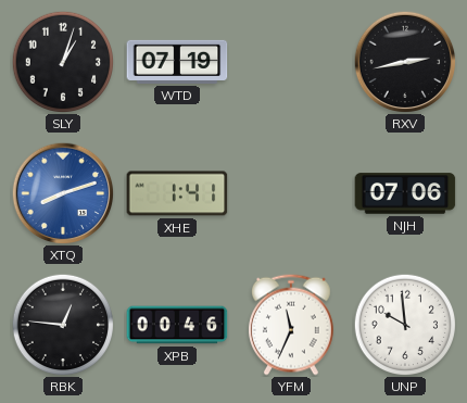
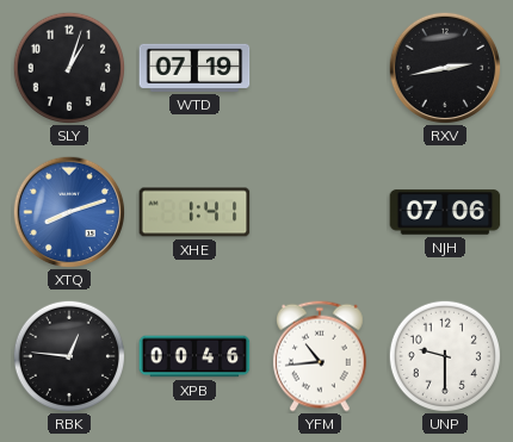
YFM: 11:34 -> 10:44 (320, 356)
UNP: 9:59 -> 9:30 (444, 355)
